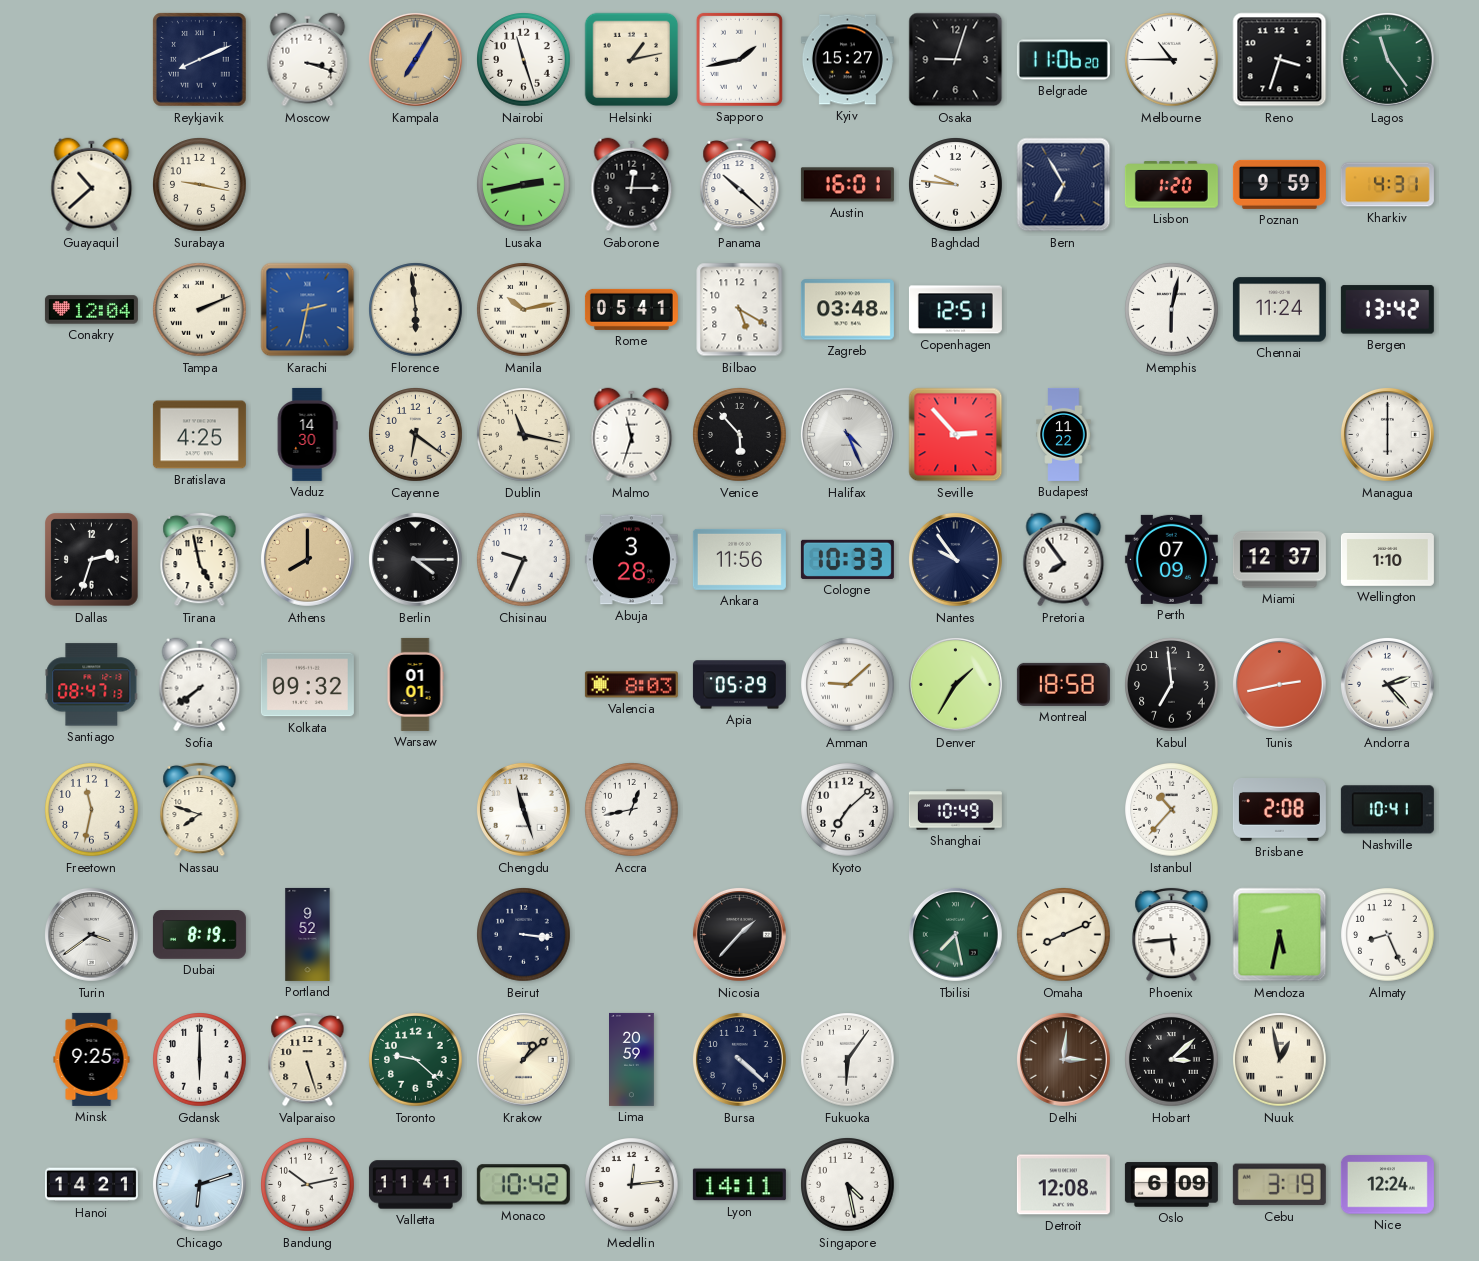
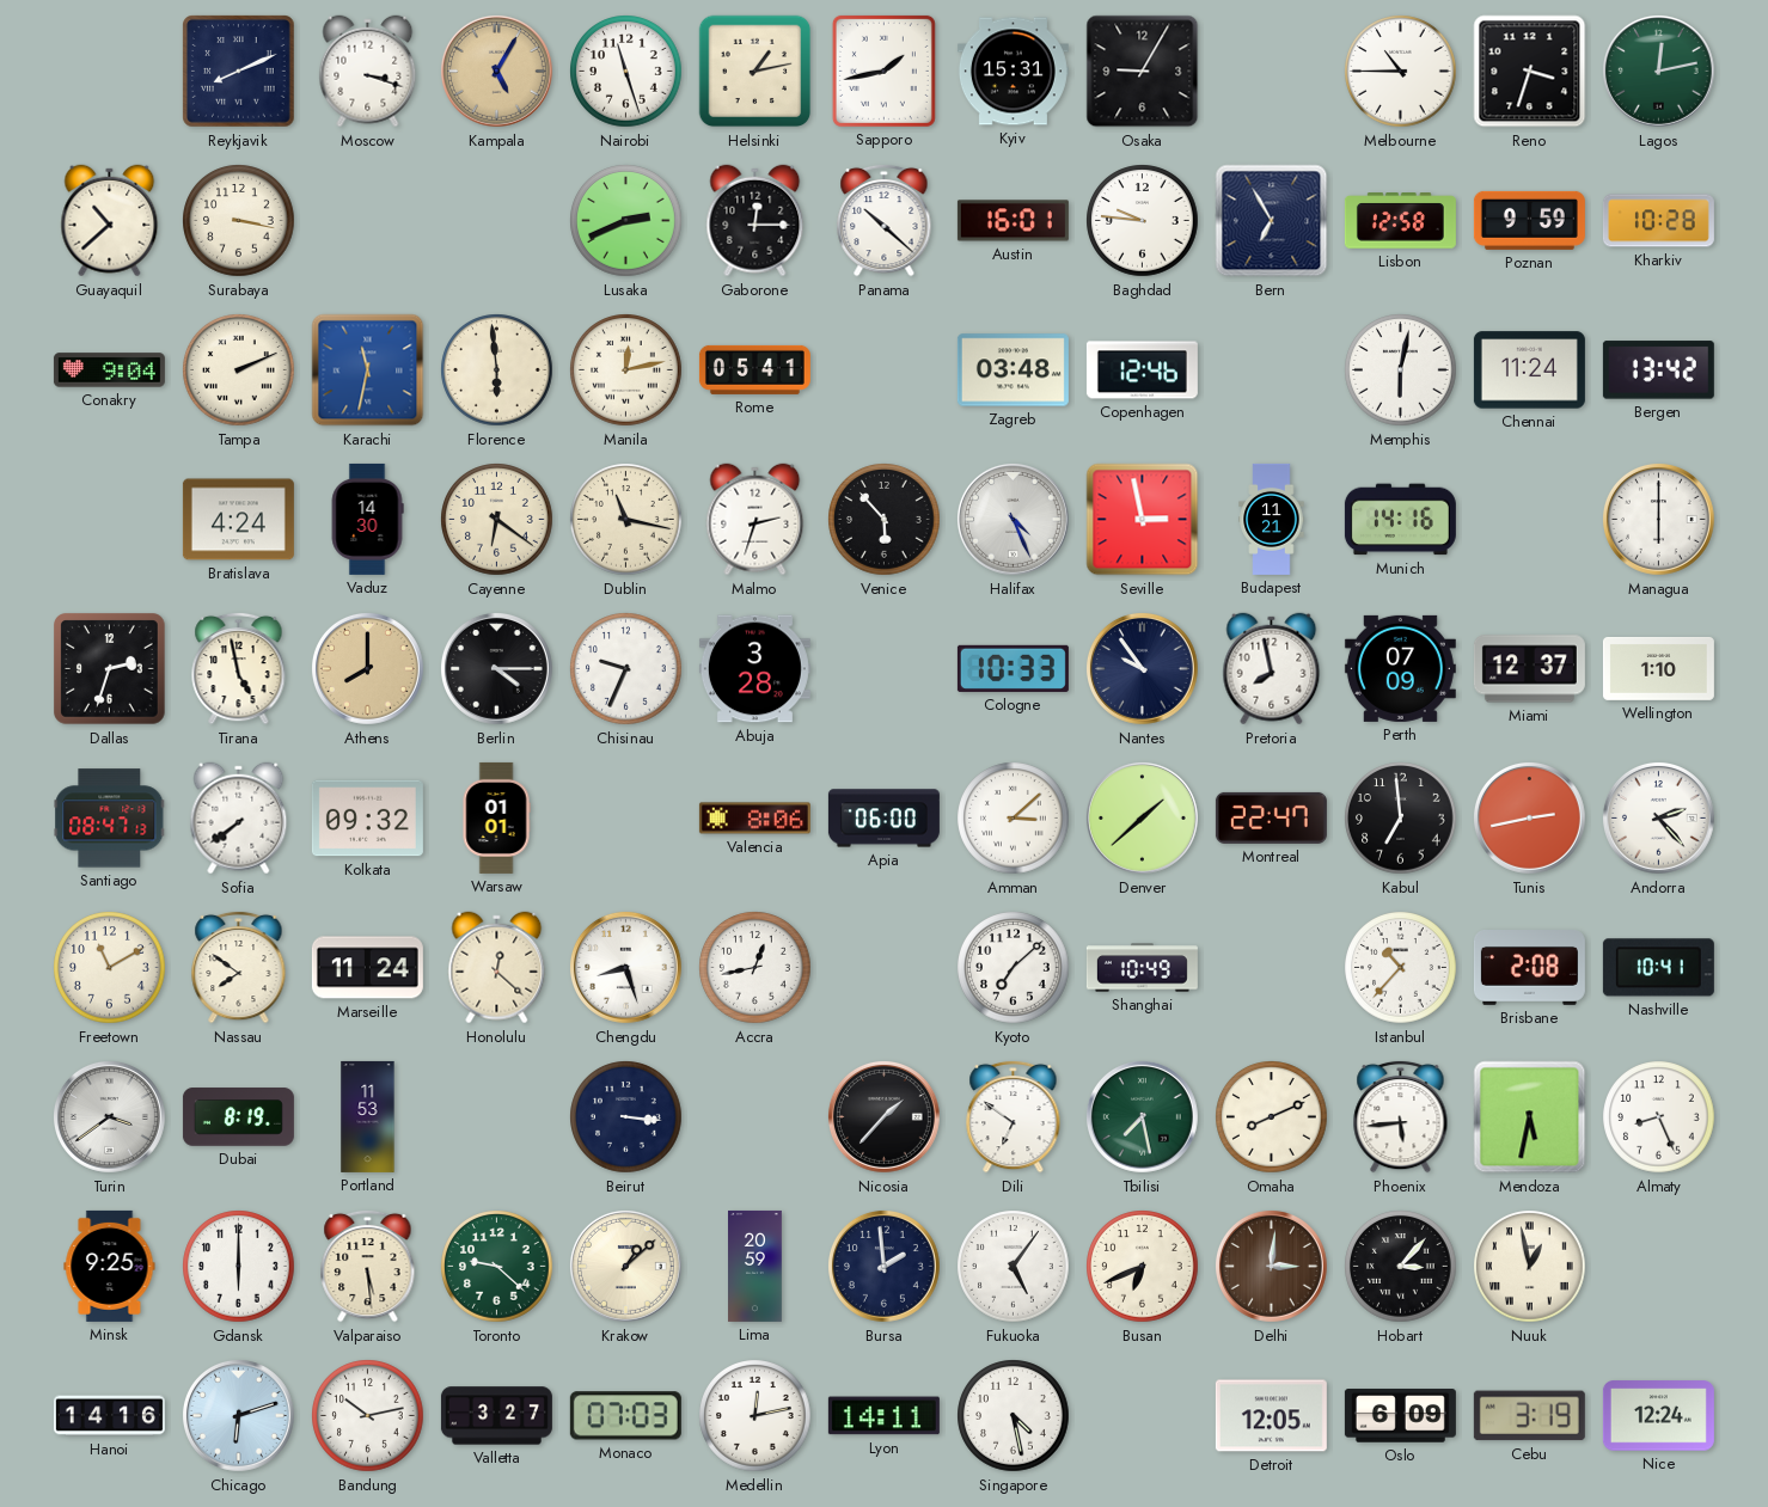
Kampala: 7:05 -> 5:05 (496, 71)
Kyiv: 15:27 -> 15:31 (1013, 72)
Osaka: 9:03 -> 9:05 (1143, 72)
Belgrade: 11:06 -> none (1063, 60)
Lagos: 11:24 -> 12:13 (1658, 71)
Surabaya: 9:17 -> 3:17 (239, 221)
Lusaka: 2:43 -> 2:41 (626, 221)
Lisbon: 1:20 -> 12:58 (1400, 221)
Kharkiv: 4:31 -> 10:28 (1658, 221)
Conakry: 12:04 -> 9:04 (109, 370)
Karachi: 2:32 -> 11:32 (368, 370)
Manila: 10:13 -> 12:13 (626, 370)
Bilbao: 5:20 -> none (740, 310)
Copenhagen: 12:51 -> 12:46 (1142, 370)
Bratislava: 4:25 -> 4:24 (238, 520)
Malmo: 11:33 -> 2:33 (755, 520)
Seville: 2:53 -> 2:58 (1143, 520)
Budapest: 11:22 -> 11:21 (1272, 519)
Munich: none -> 14:16 (1400, 520)
Ankara: 11:56 -> none (739, 559)
Pretoria: 7:54 -> 7:58 (1272, 669)
Valencia: 8:03 -> 8:06 (754, 819)
Apia: 05:29 -> 06:00 (883, 819)
Amman: 9:08 -> 3:08 (1014, 819)
Denver: 1:35 -> 1:38 (1142, 817)
Montreal: 18:58 -> 22:47 (1271, 817)
Freetown: 11:32 -> 11:10 (110, 968)
Nassau: 7:48 -> 7:51 (239, 967)
Marseille: none -> 11:24 (367, 968)
Honolulu: none -> 12:22 (497, 968)
Chengdu: 11:27 -> 8:27 (625, 967)
Portland: 9:52 -> 11:53 (368, 1116)
Dili: none -> 6:51 (1014, 1116)
Valparaiso: 5:27 -> 5:29 (368, 1266)
Bursa: 4:22 -> 1:59 (883, 1266)
Fukuoka: 6:06 -> 5:06 (1014, 1267)
Busan: none -> 6:41 (1143, 1267)
Hobart: 3:08 -> 3:07 (1401, 1267)
Hanoi: 14:21 -> 14:16 (109, 1416)
Valletta: 11:41 -> 3:27 (496, 1416)
Monaco: 10:42 -> 07:03 (625, 1416)
Medellin: 12:14 -> 12:13 (755, 1416)
Detroit: 12:08 -> 12:05 (1271, 1416)
